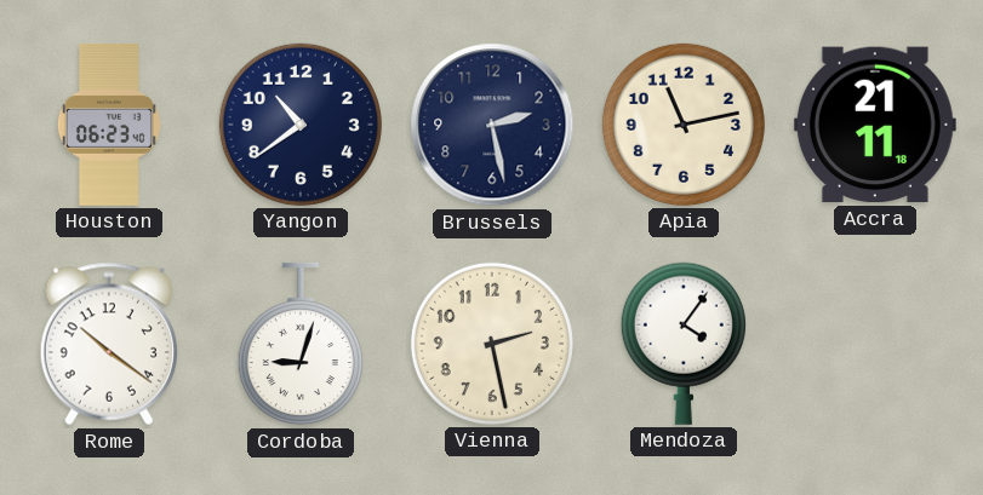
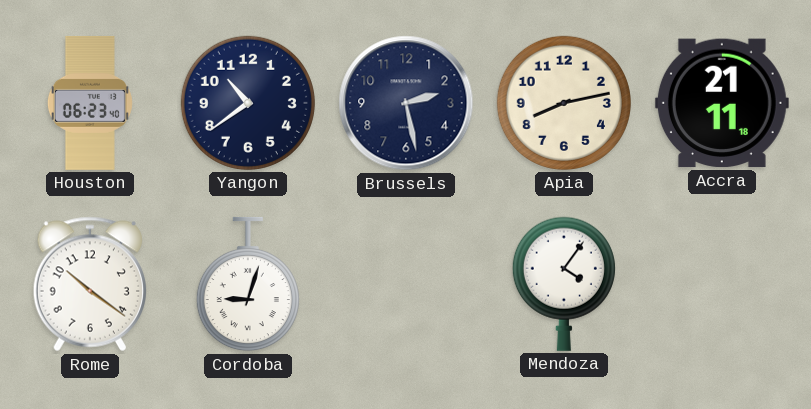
Apia: 11:13 -> 8:13 (564, 103)
Vienna: 2:28 -> none (492, 344)
